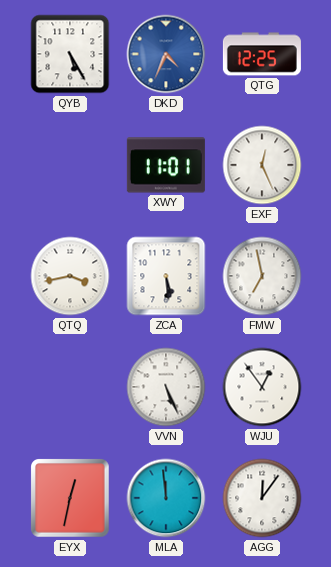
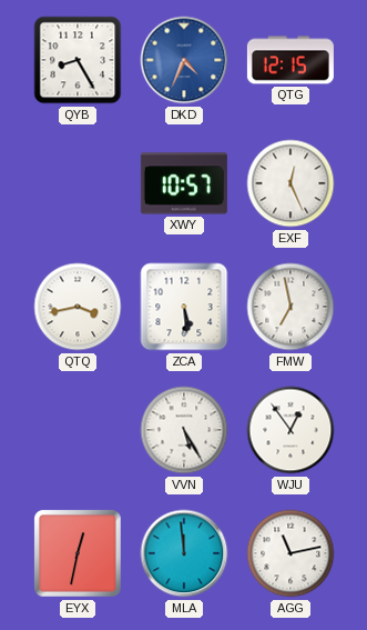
QYB: 5:25 -> 8:25 (78, 60)
QTG: 12:25 -> 12:15 (290, 60)
XWY: 11:01 -> 10:57 (184, 183)
VVN: 5:26 -> 5:25 (184, 430)
AGG: 12:06 -> 11:13 (290, 553)
